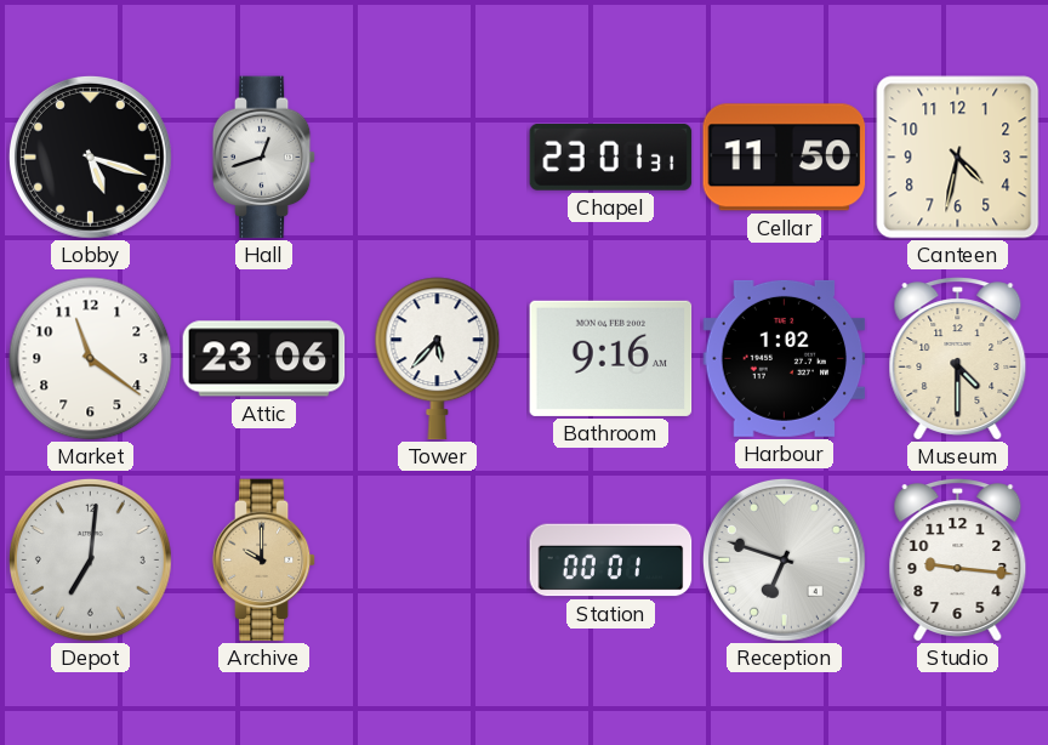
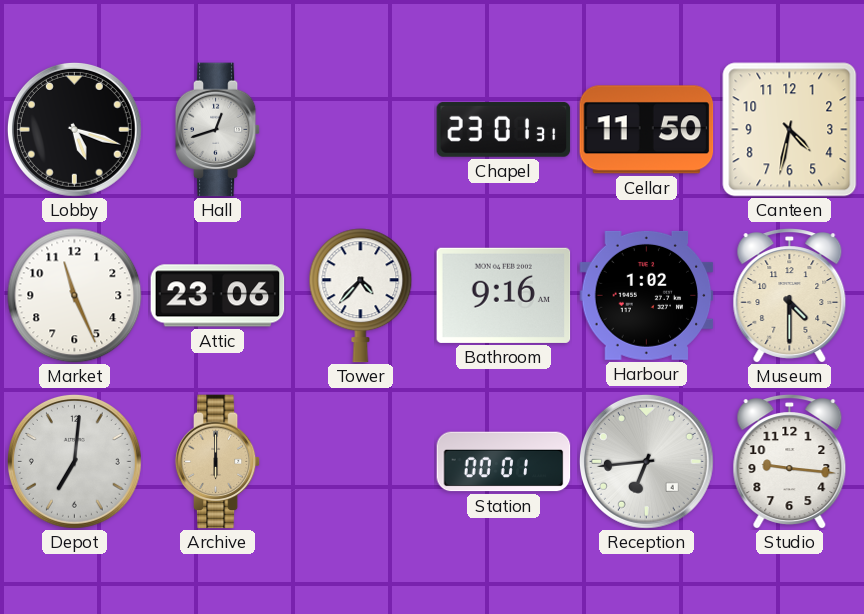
Market: 11:21 -> 11:26 (75, 296)
Tower: 5:37 -> 4:37 (361, 296)
Archive: 10:00 -> 6:00 (218, 462)
Reception: 6:48 -> 6:44 (646, 461)
